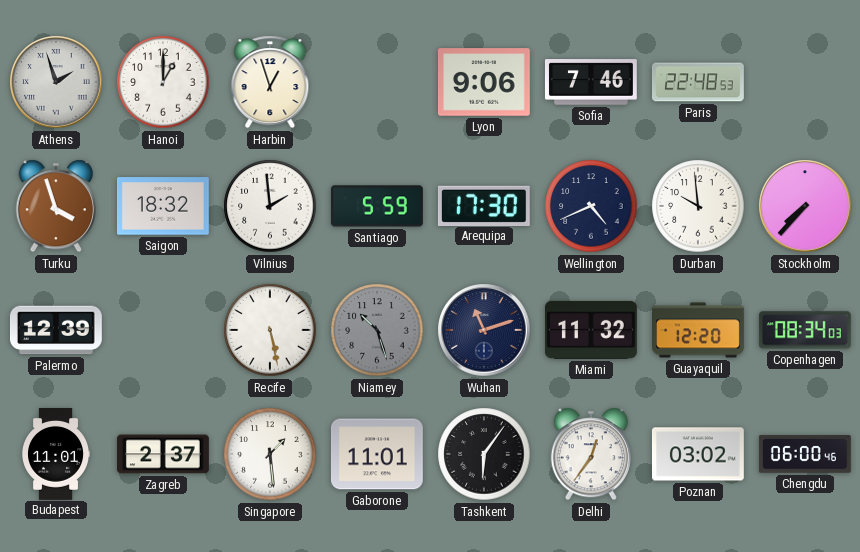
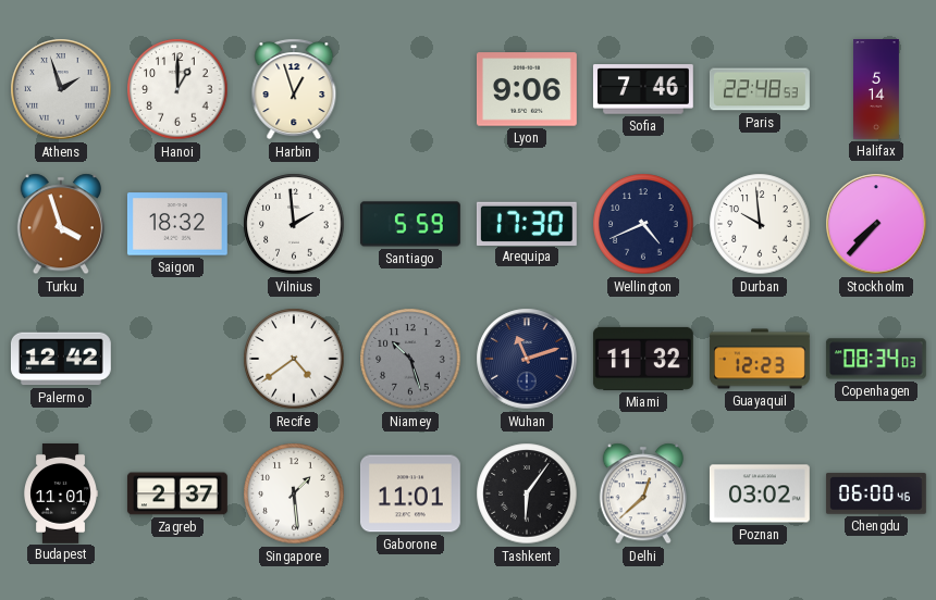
Halifax: none -> 5:14 (877, 90)
Palermo: 12:39 -> 12:42 (61, 359)
Recife: 5:28 -> 4:39 (294, 359)
Guayaquil: 12:20 -> 12:23 (761, 359)
Delhi: 12:36 -> 12:38 (643, 493)
